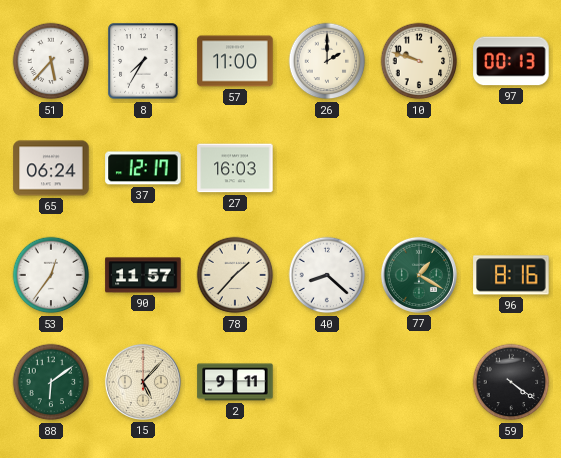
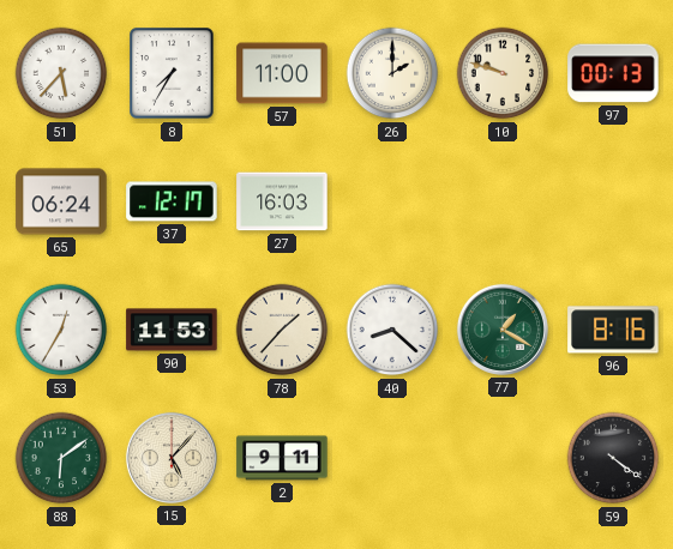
53: 12:36 -> 12:35 (61, 330)
90: 11:57 -> 11:53 (172, 330)
